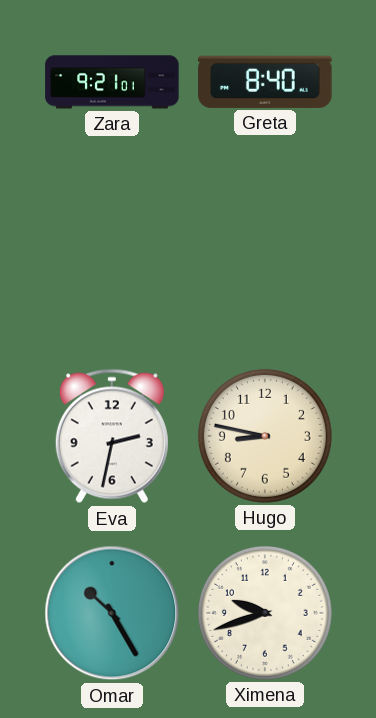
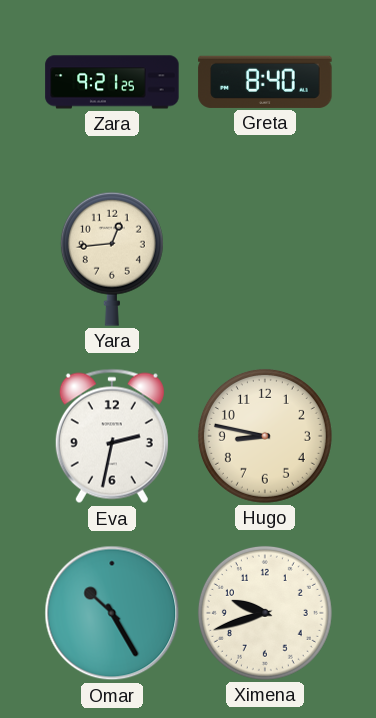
Zara: 9:21:01 -> 9:21:25 (112, 82)
Yara: none -> 12:44 (112, 259)
